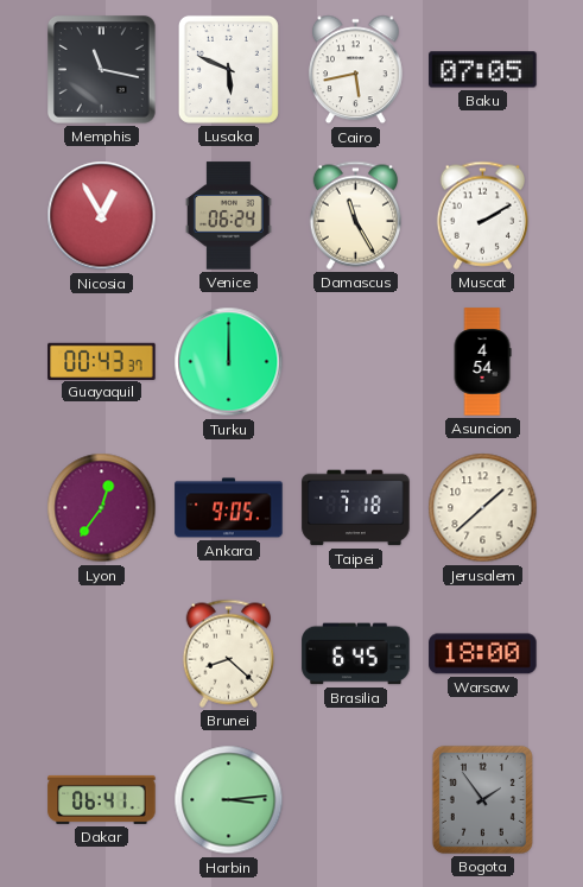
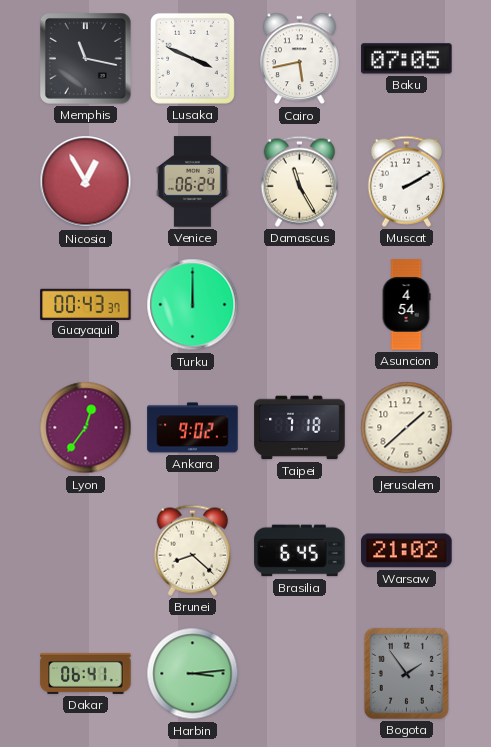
Lusaka: 5:49 -> 3:49 (192, 58)
Ankara: 9:05 -> 9:02 (193, 428)
Warsaw: 18:00 -> 21:02 (407, 551)
